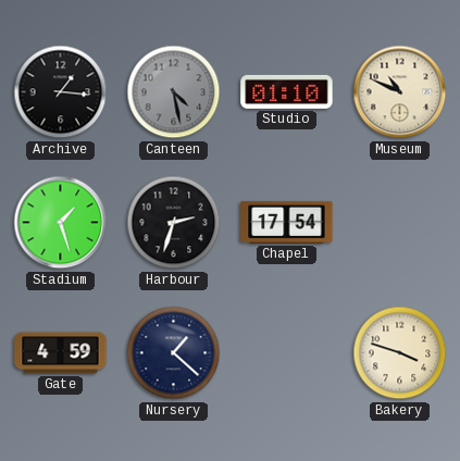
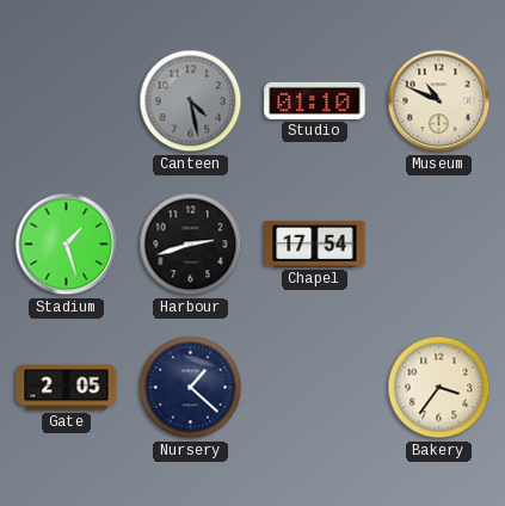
Archive: 1:16 -> none (61, 92)
Harbour: 2:33 -> 2:42 (191, 245)
Gate: 4:59 -> 2:05 (67, 388)
Bakery: 3:48 -> 3:36 (439, 388)
